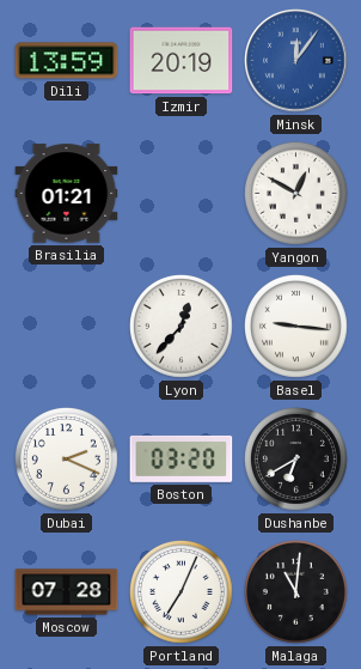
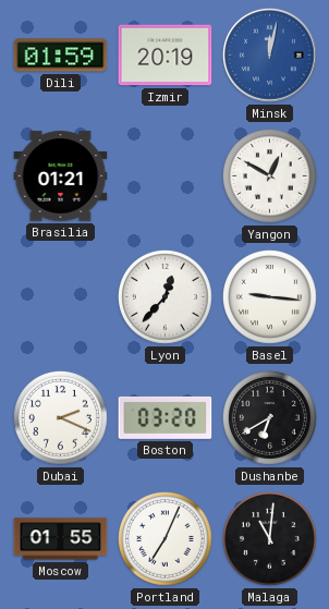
Dili: 13:59 -> 01:59 (61, 56)
Minsk: 12:06 -> 12:02 (270, 56)
Moscow: 07:28 -> 01:55 (61, 539)
